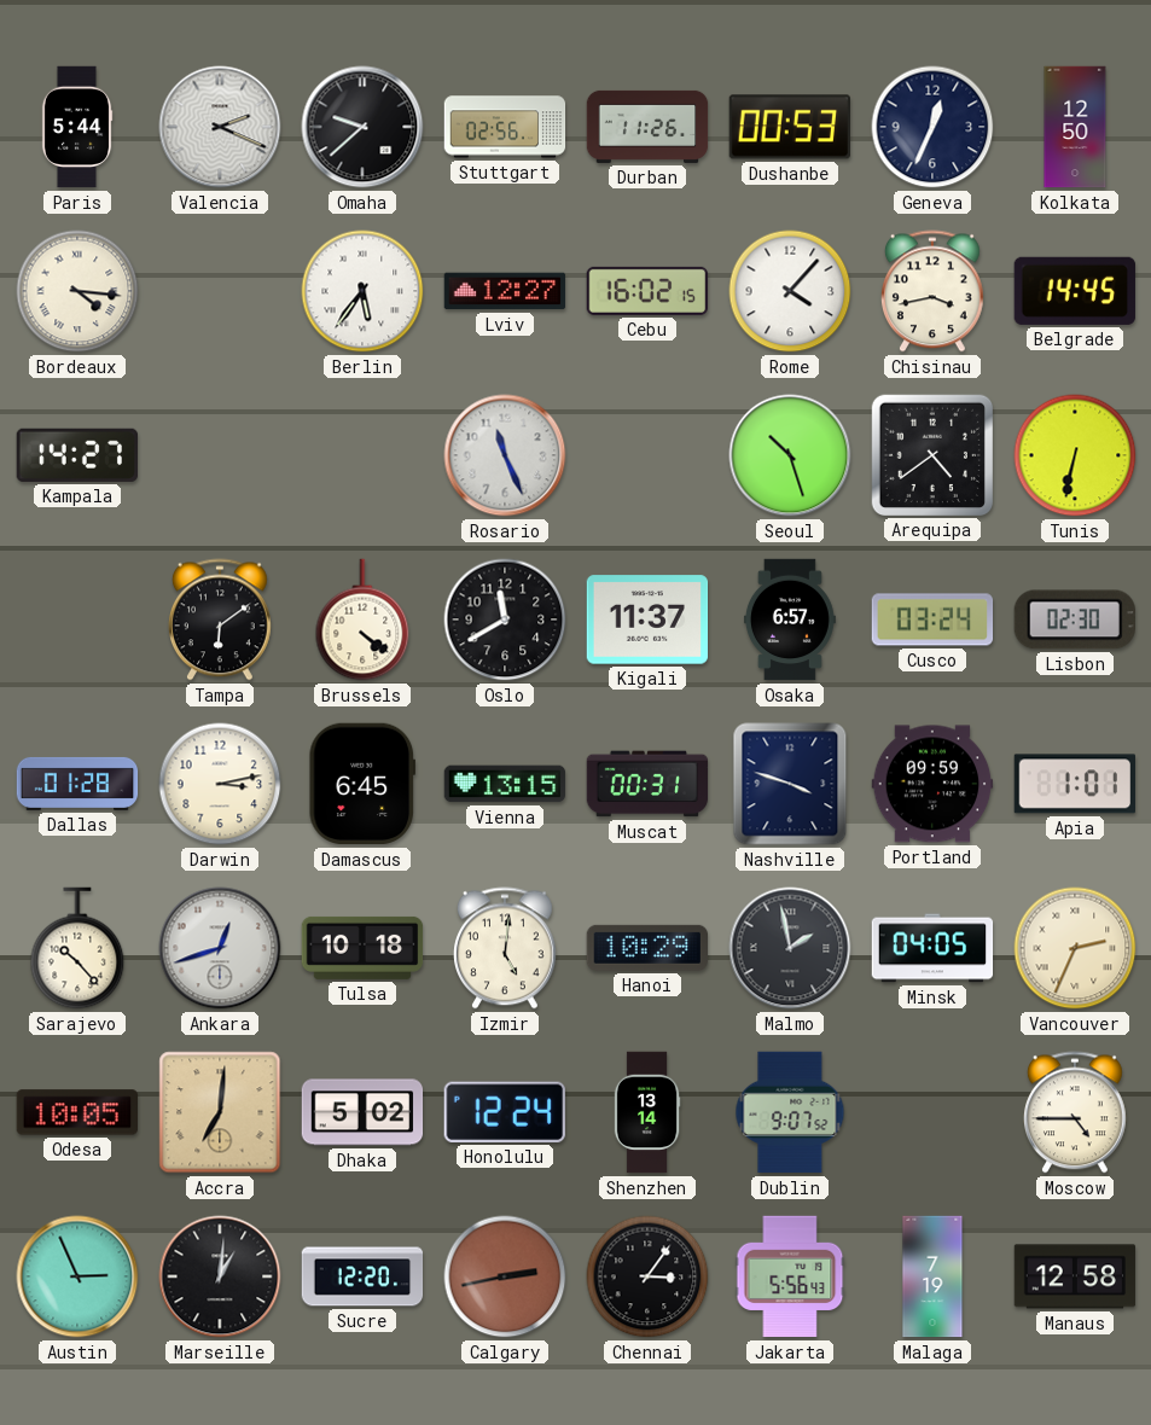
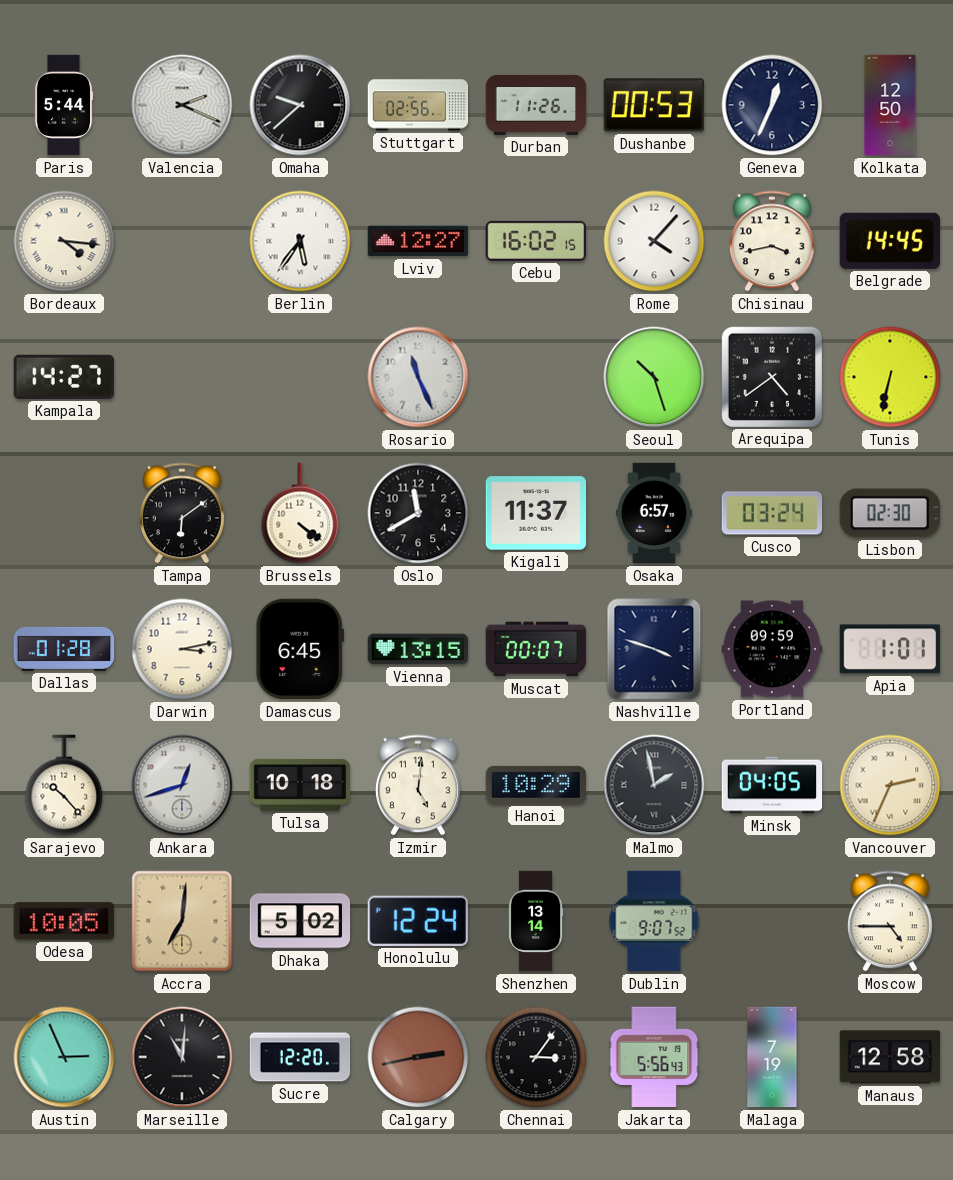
Muscat: 00:31 -> 00:07 (536, 649)
Marseille: 1:01 -> 11:01 (182, 1057)
